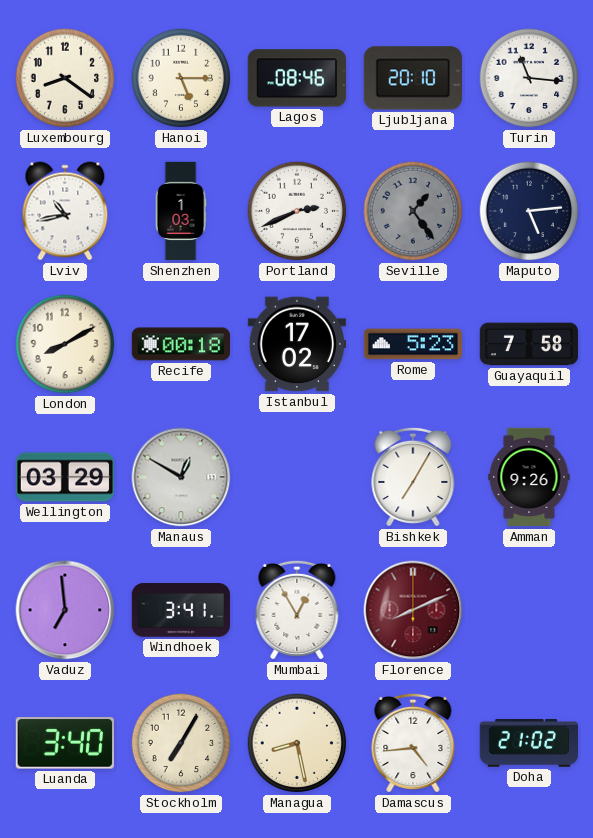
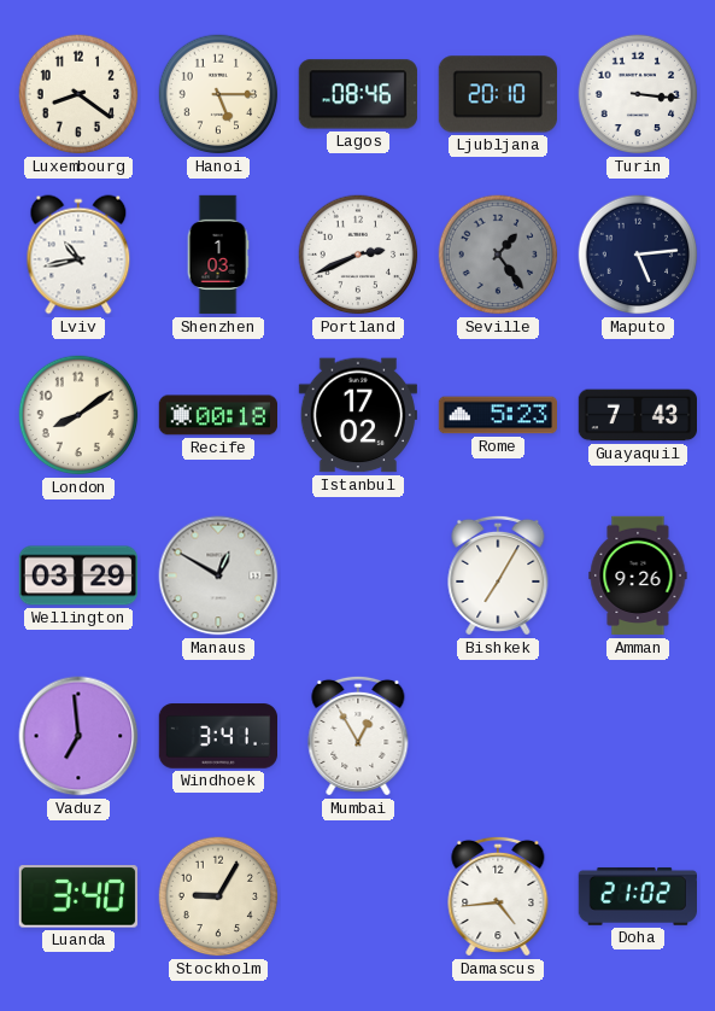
Turin: 11:16 -> 3:16 (638, 94)
London: 8:10 -> 8:09 (78, 415)
Guayaquil: 7:58 -> 7:43 (637, 415)
Florence: 8:11 -> none (413, 610)
Stockholm: 7:05 -> 9:05 (218, 896)
Managua: 8:28 -> none (297, 743)
